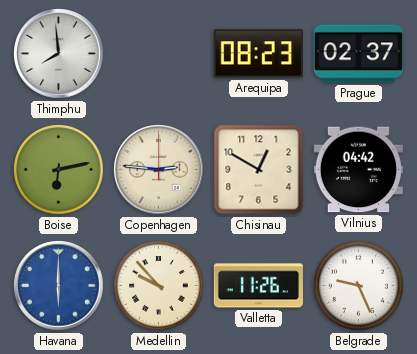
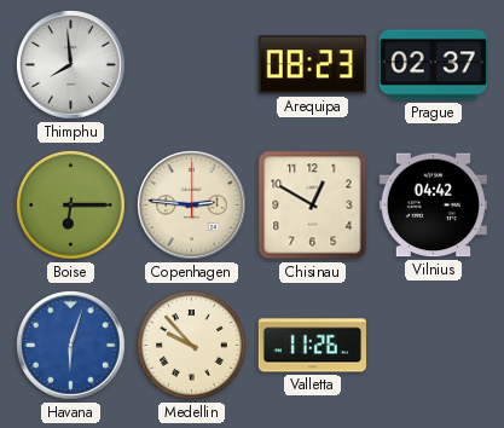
Boise: 6:13 -> 6:15 (71, 206)
Havana: 6:00 -> 6:03 (71, 346)
Belgrade: 9:26 -> none (359, 286)
